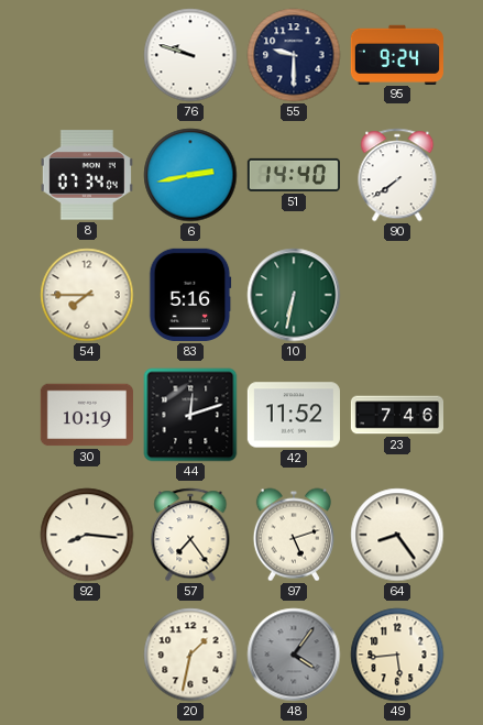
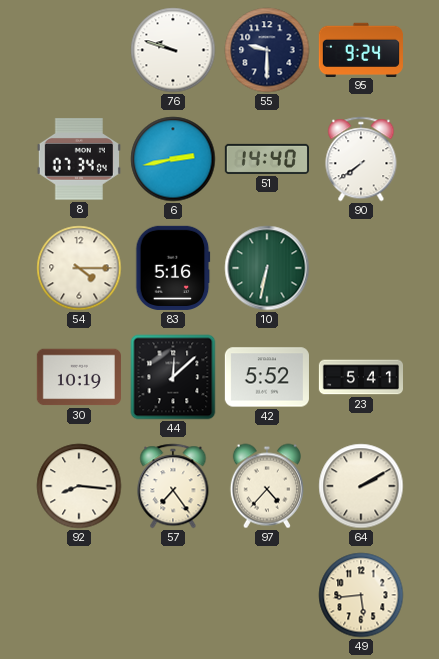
54: 7:45 -> 4:15 (79, 268)
44: 12:12 -> 12:08 (173, 377)
42: 11:52 -> 5:52 (267, 377)
23: 7:46 -> 5:41 (360, 377)
97: 5:12 -> 4:37 (267, 486)
64: 8:24 -> 2:10 (361, 486)
20: 1:32 -> none (190, 655)
48: 4:06 -> none (294, 655)
